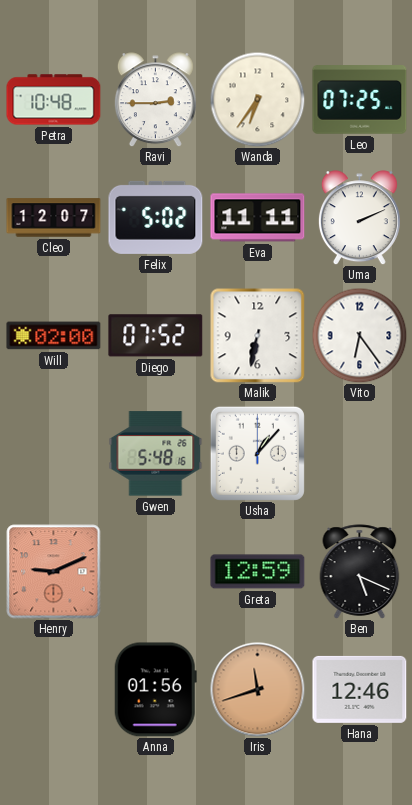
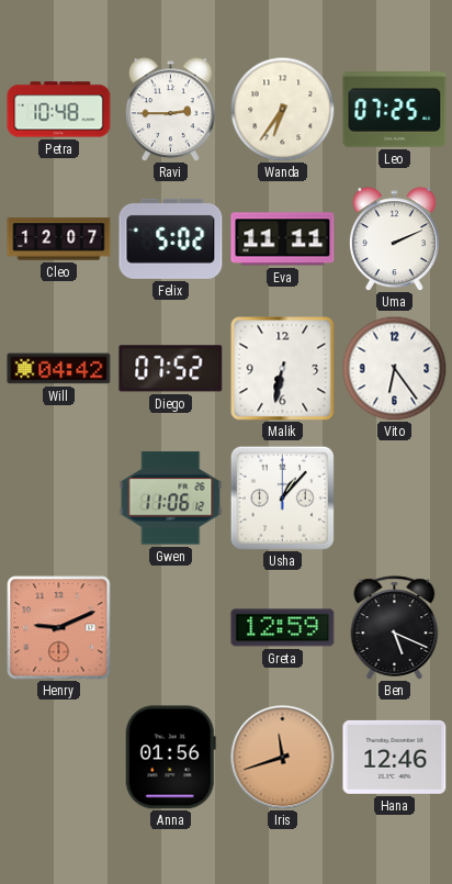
Will: 02:00 -> 04:42 (59, 369)
Gwen: 5:48 -> 11:06 (171, 499)
